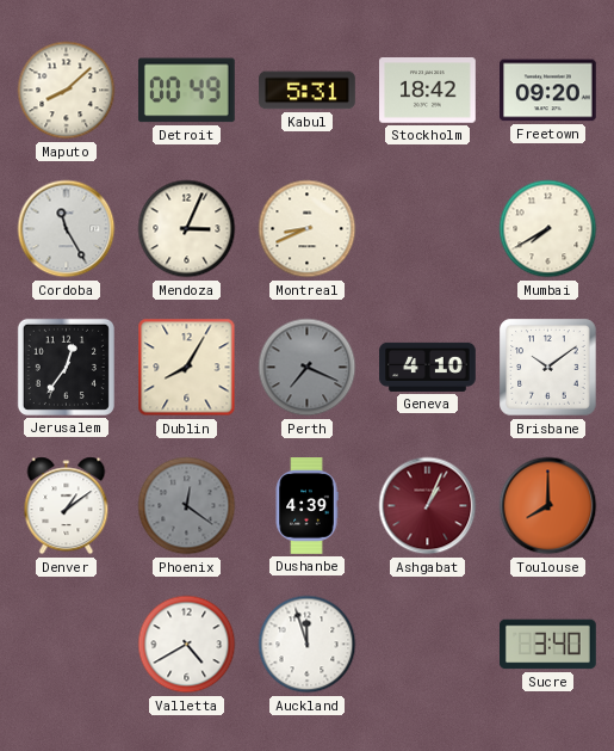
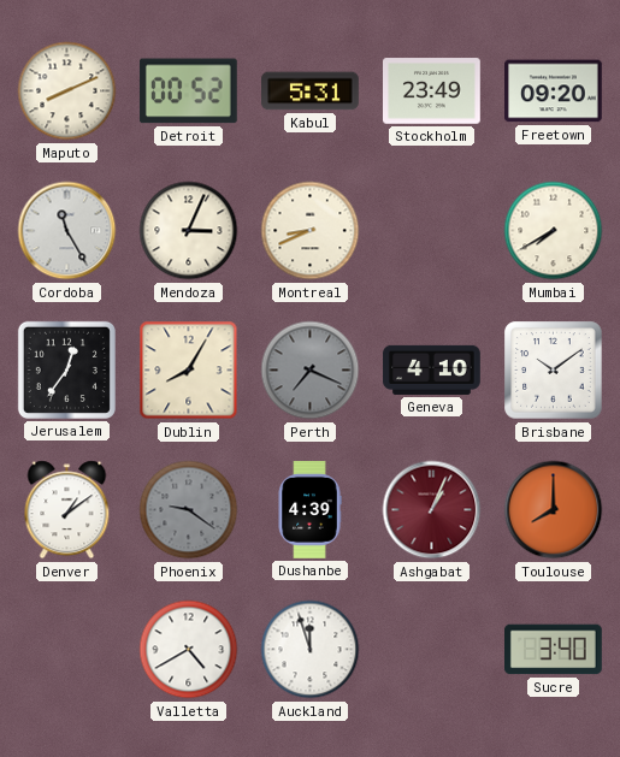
Maputo: 8:08 -> 8:11 (67, 91)
Detroit: 00:49 -> 00:52 (188, 91)
Stockholm: 18:42 -> 23:49 (432, 91)
Phoenix: 12:21 -> 9:21 (189, 510)
